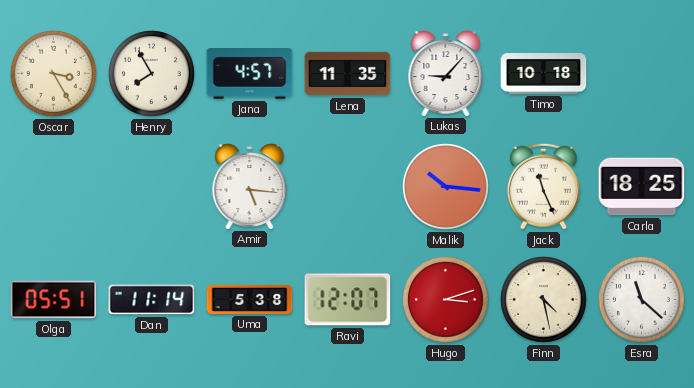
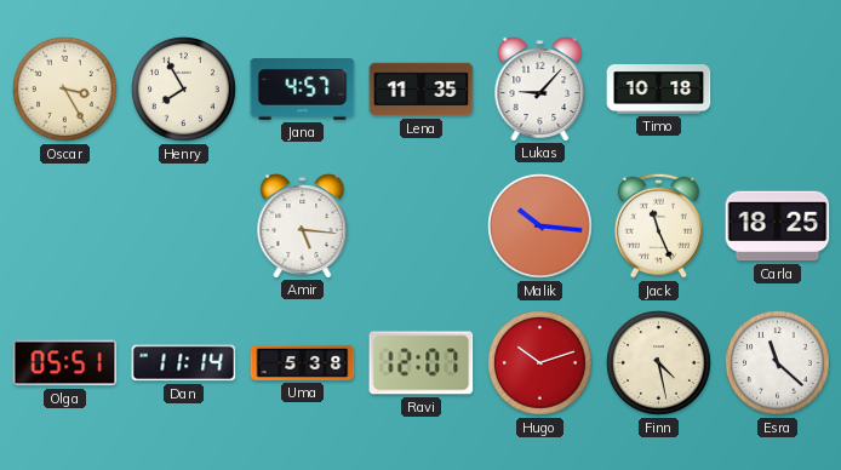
Hugo: 3:12 -> 10:12 (540, 363)
